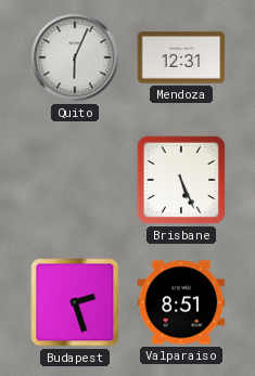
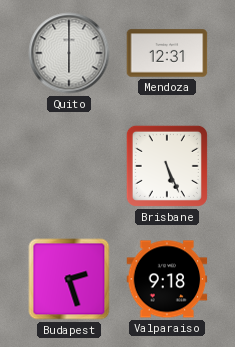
Quito: 6:04 -> 6:00 (69, 53)
Valparaiso: 8:51 -> 9:18 (167, 279)
